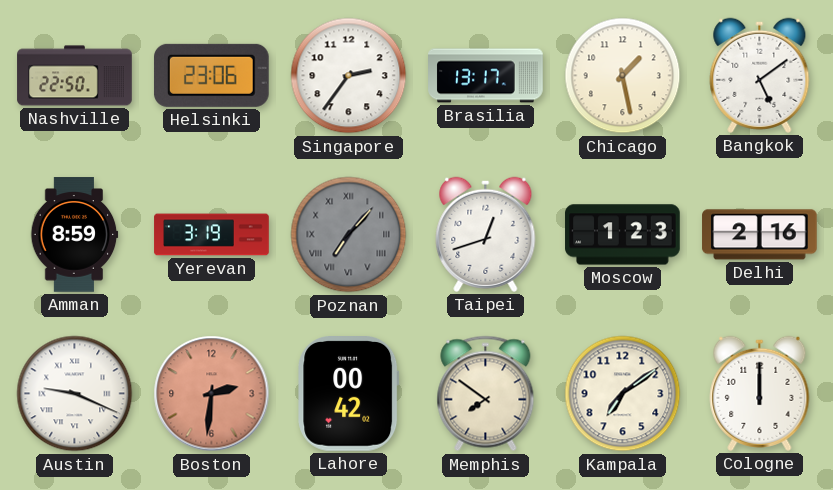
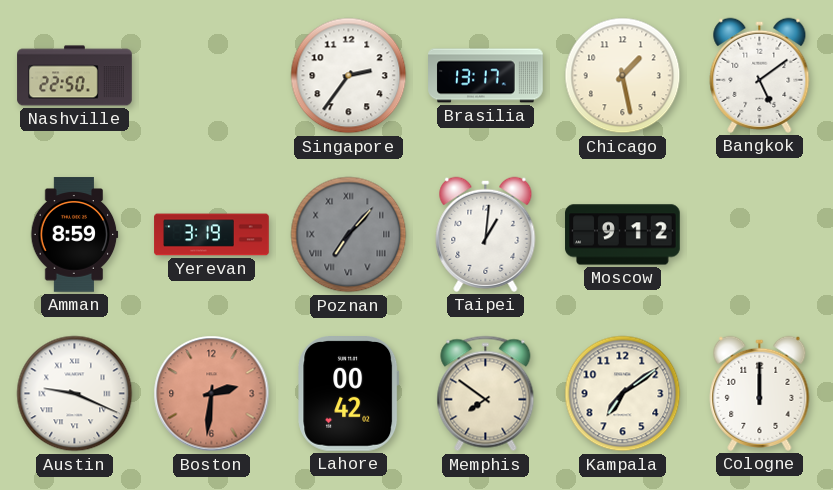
Helsinki: 23:06 -> none (211, 75)
Taipei: 12:42 -> 1:01 (486, 234)
Moscow: 1:23 -> 9:12 (623, 235)
Delhi: 2:16 -> none (760, 235)
